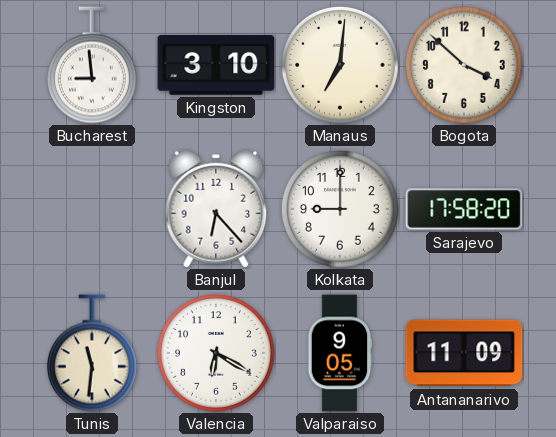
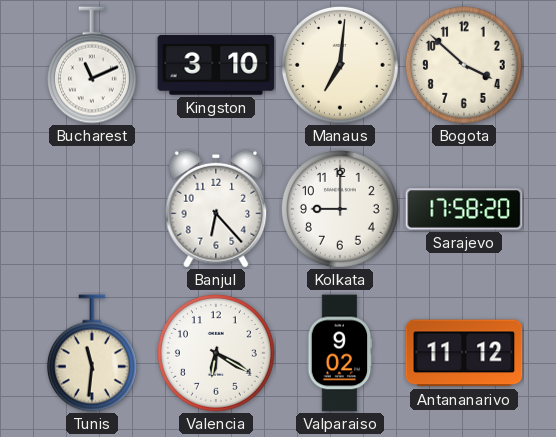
Bucharest: 8:59 -> 11:11 (92, 65)
Valparaiso: 9:05 -> 9:02 (340, 353)
Antananarivo: 11:09 -> 11:12 (464, 353)
